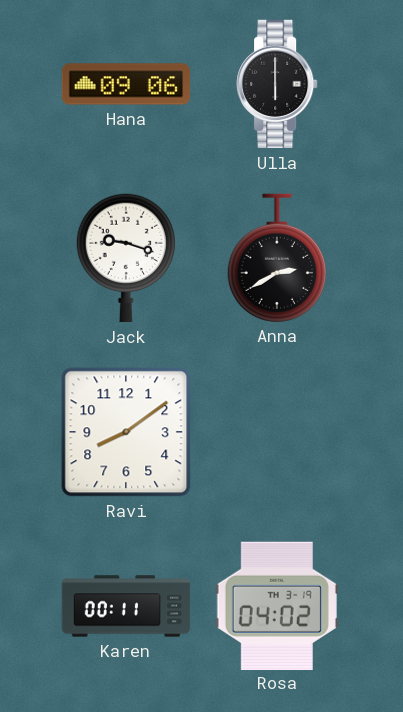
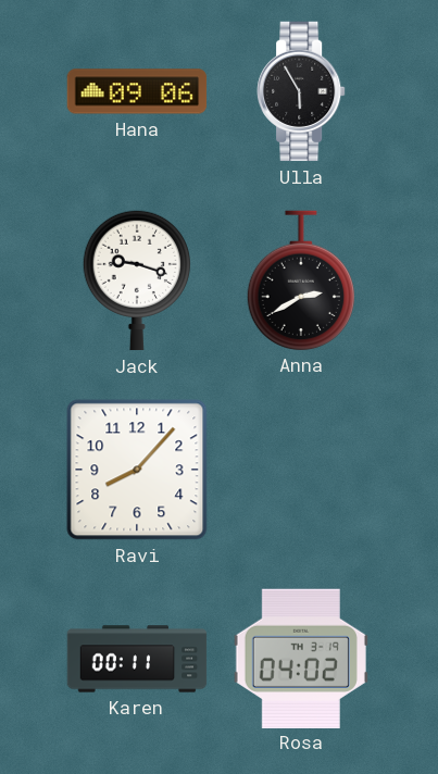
Ulla: 6:00 -> 5:55 (301, 91)
Ravi: 8:09 -> 8:07 (137, 470)
